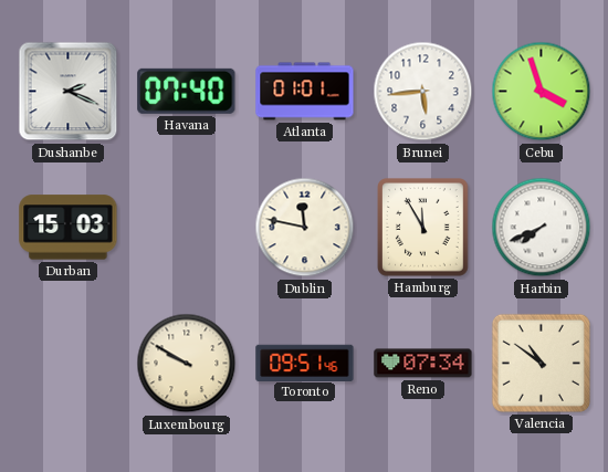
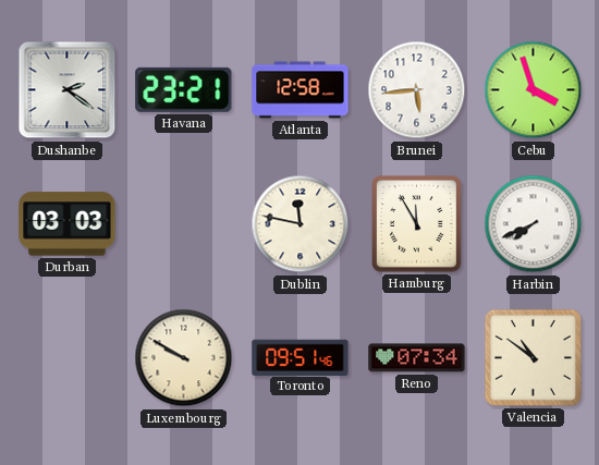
Dushanbe: 2:19 -> 2:21 (68, 90)
Havana: 07:40 -> 23:21 (184, 89)
Atlanta: 01:01 -> 12:58 (301, 90)
Durban: 15:03 -> 03:03 (68, 224)
